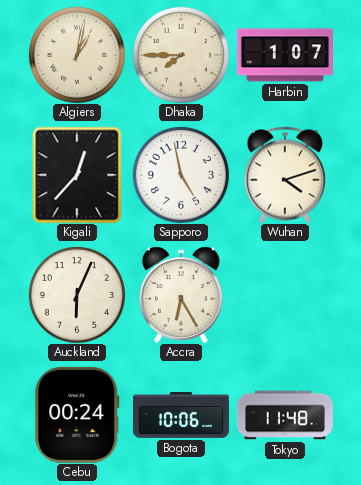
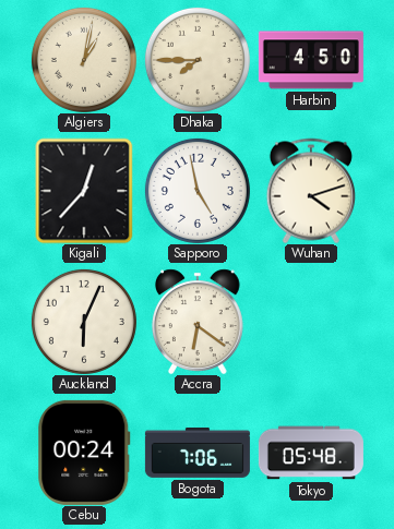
Harbin: 1:07 -> 4:50 (311, 60)
Accra: 6:25 -> 6:21 (198, 322)
Bogota: 10:06 -> 7:06 (198, 453)
Tokyo: 11:48 -> 05:48 (311, 453)
